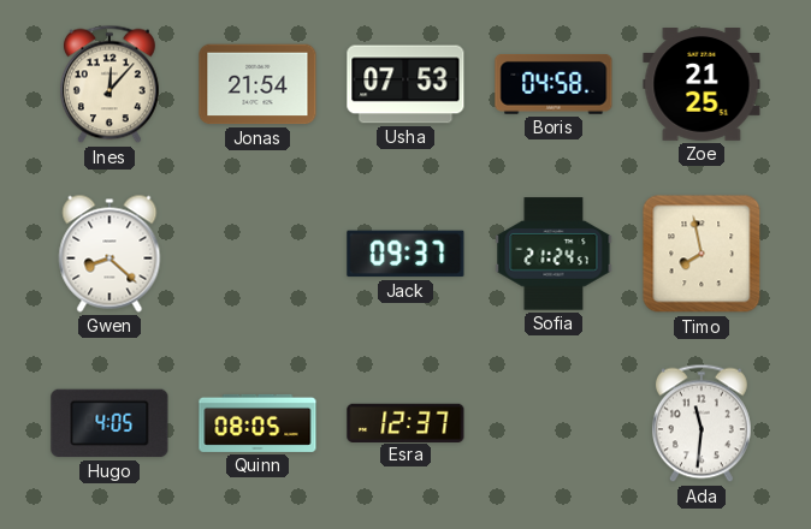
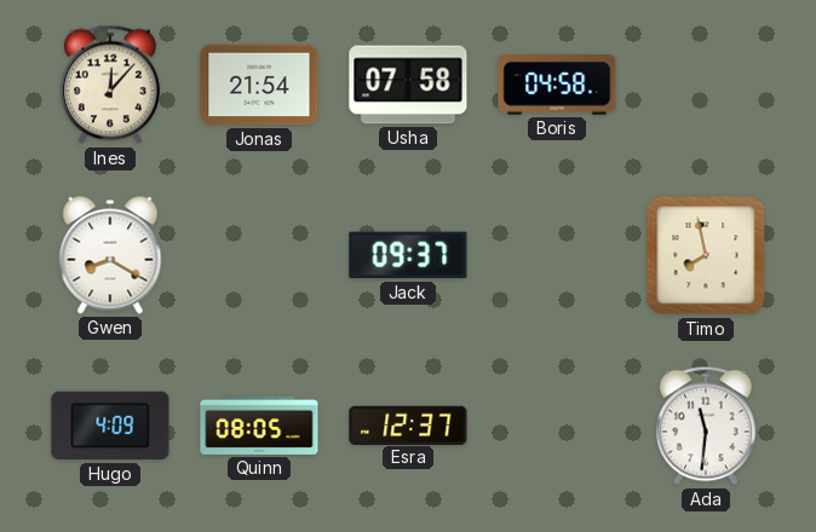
Usha: 07:53 -> 07:58 (408, 85)
Zoe: 21:25 -> none (702, 85)
Gwen: 8:22 -> 8:20 (110, 255)
Sofia: 21:24 -> none (554, 254)
Hugo: 4:05 -> 4:09 (110, 426)
